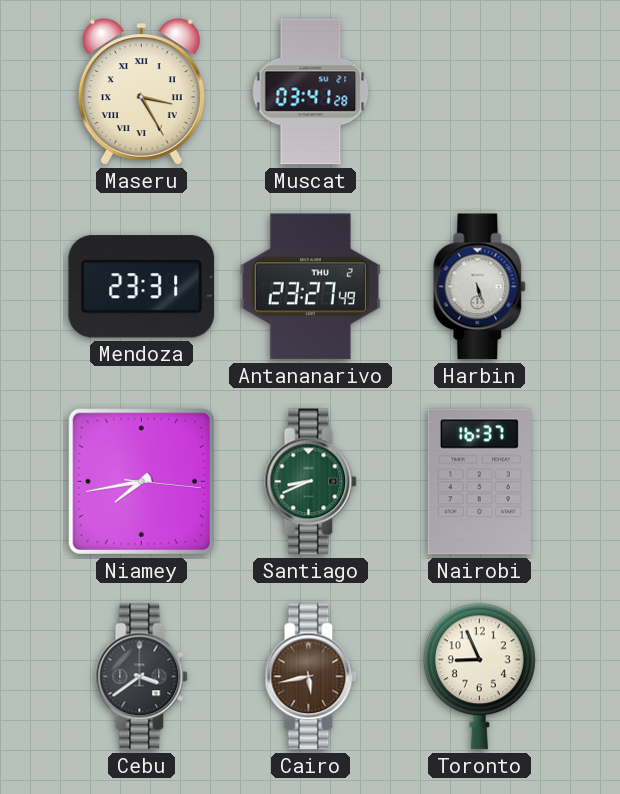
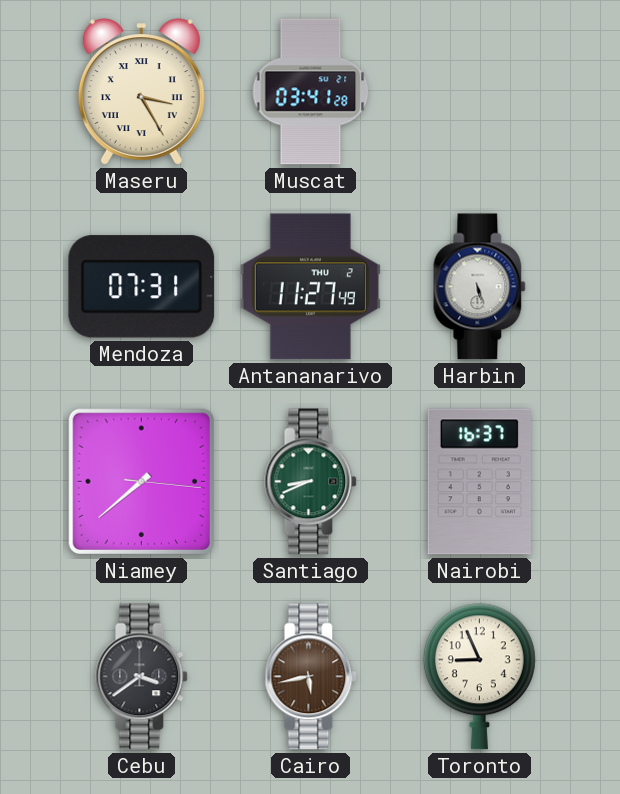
Mendoza: 23:31 -> 07:31 (142, 287)
Antananarivo: 23:27 -> 11:27 (310, 287)
Niamey: 7:43 -> 7:38 (141, 481)
